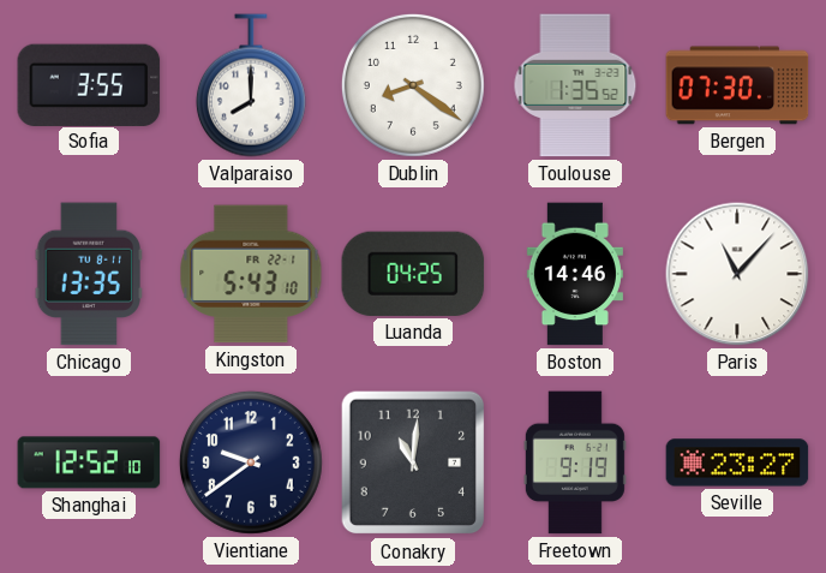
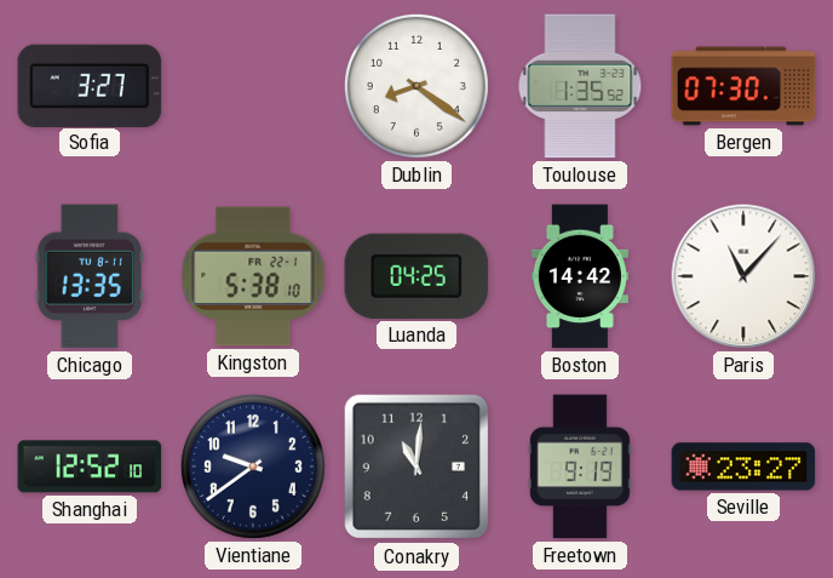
Sofia: 3:55 -> 3:27 (90, 85)
Valparaiso: 8:00 -> none (251, 85)
Kingston: 5:43 -> 5:38 (253, 276)
Boston: 14:46 -> 14:42 (580, 276)
